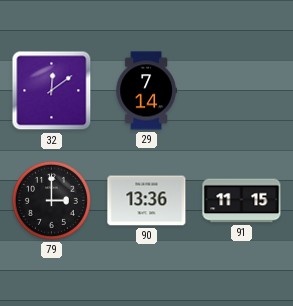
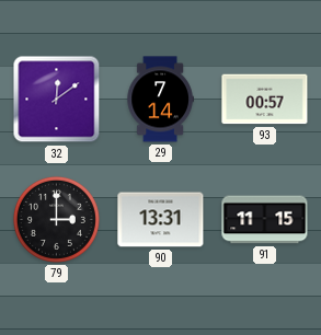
93: none -> 00:57 (265, 100)
90: 13:36 -> 13:31 (161, 220)
